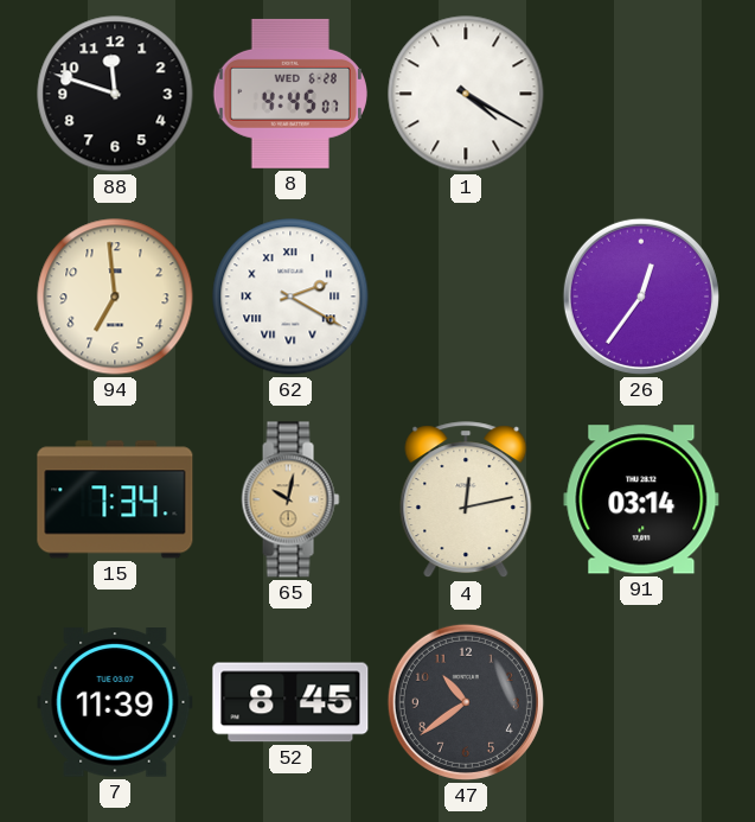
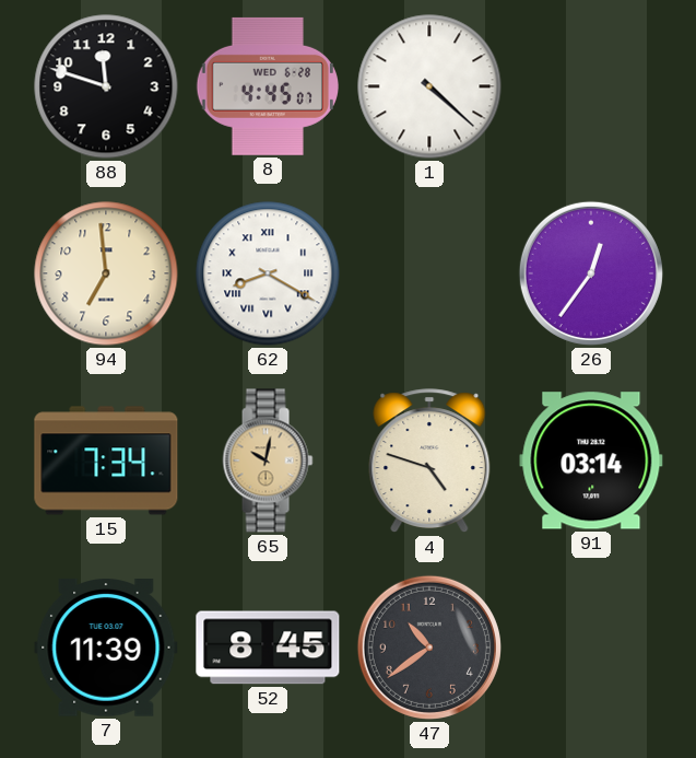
1: 4:20 -> 4:22 (429, 86)
62: 2:20 -> 8:20 (268, 273)
4: 12:13 -> 4:48 (429, 462)
